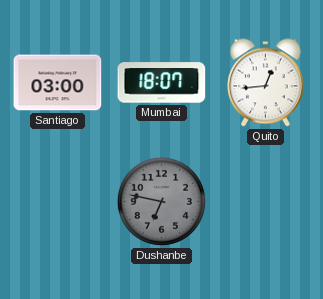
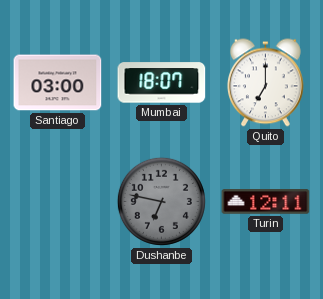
Quito: 12:44 -> 7:00 (265, 83)
Turin: none -> 12:11 (266, 202)
